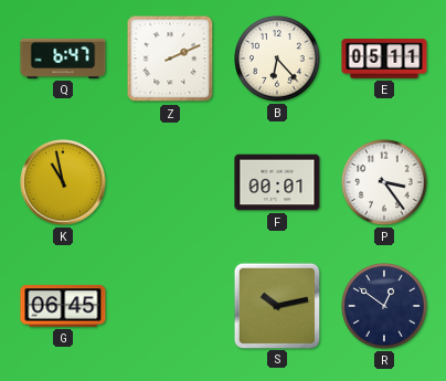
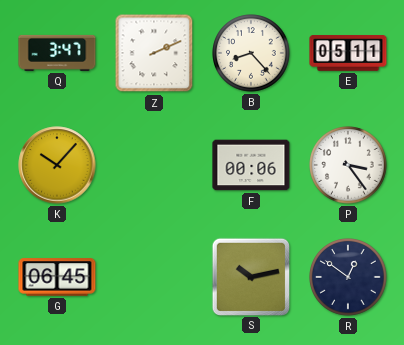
Q: 6:47 -> 3:47 (57, 53)
B: 6:23 -> 8:23 (251, 53)
K: 10:58 -> 10:07 (57, 165)
F: 00:01 -> 00:06 (251, 165)
